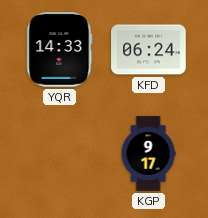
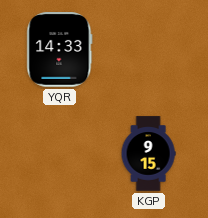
KFD: 06:24 -> none (149, 50)
KGP: 9:17 -> 9:15 (148, 154)
